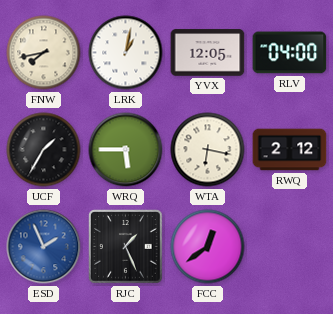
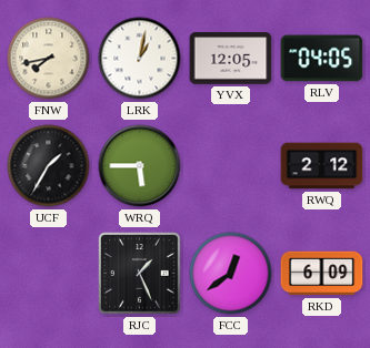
RLV: 04:00 -> 04:05 (322, 59)
WTA: 6:17 -> none (208, 150)
ESD: 1:56 -> none (44, 247)
RKD: none -> 6:09 (322, 274)
